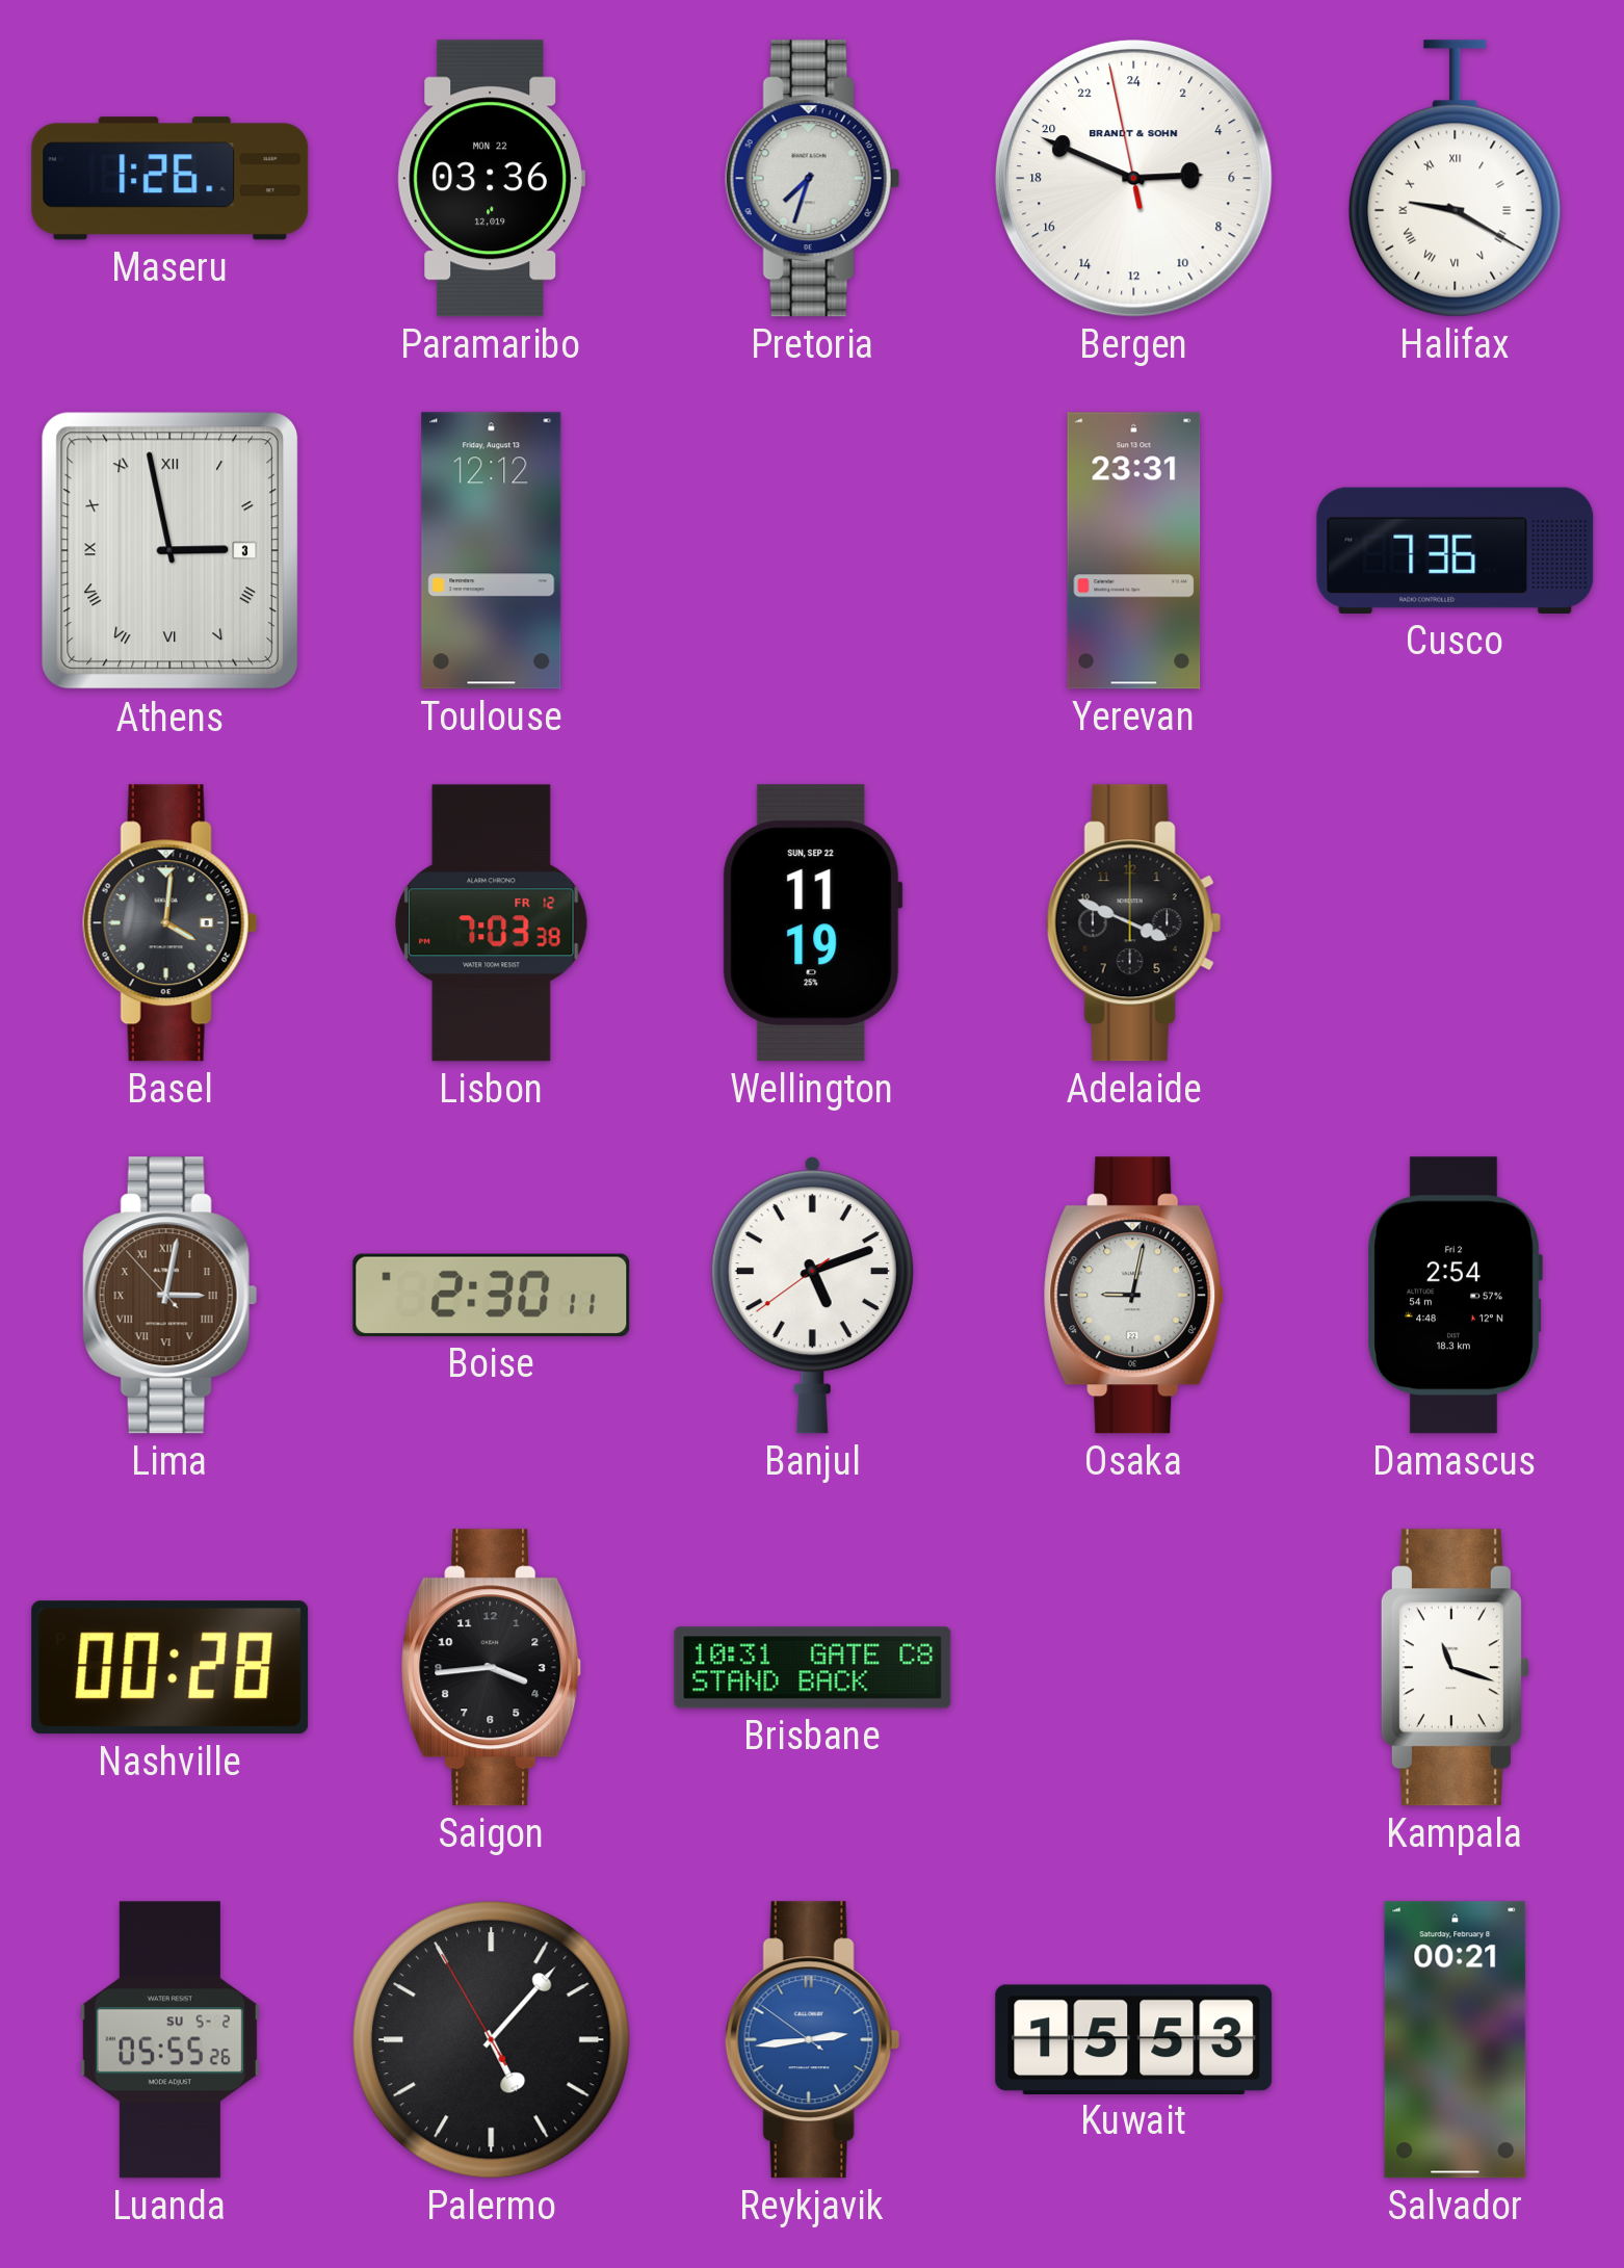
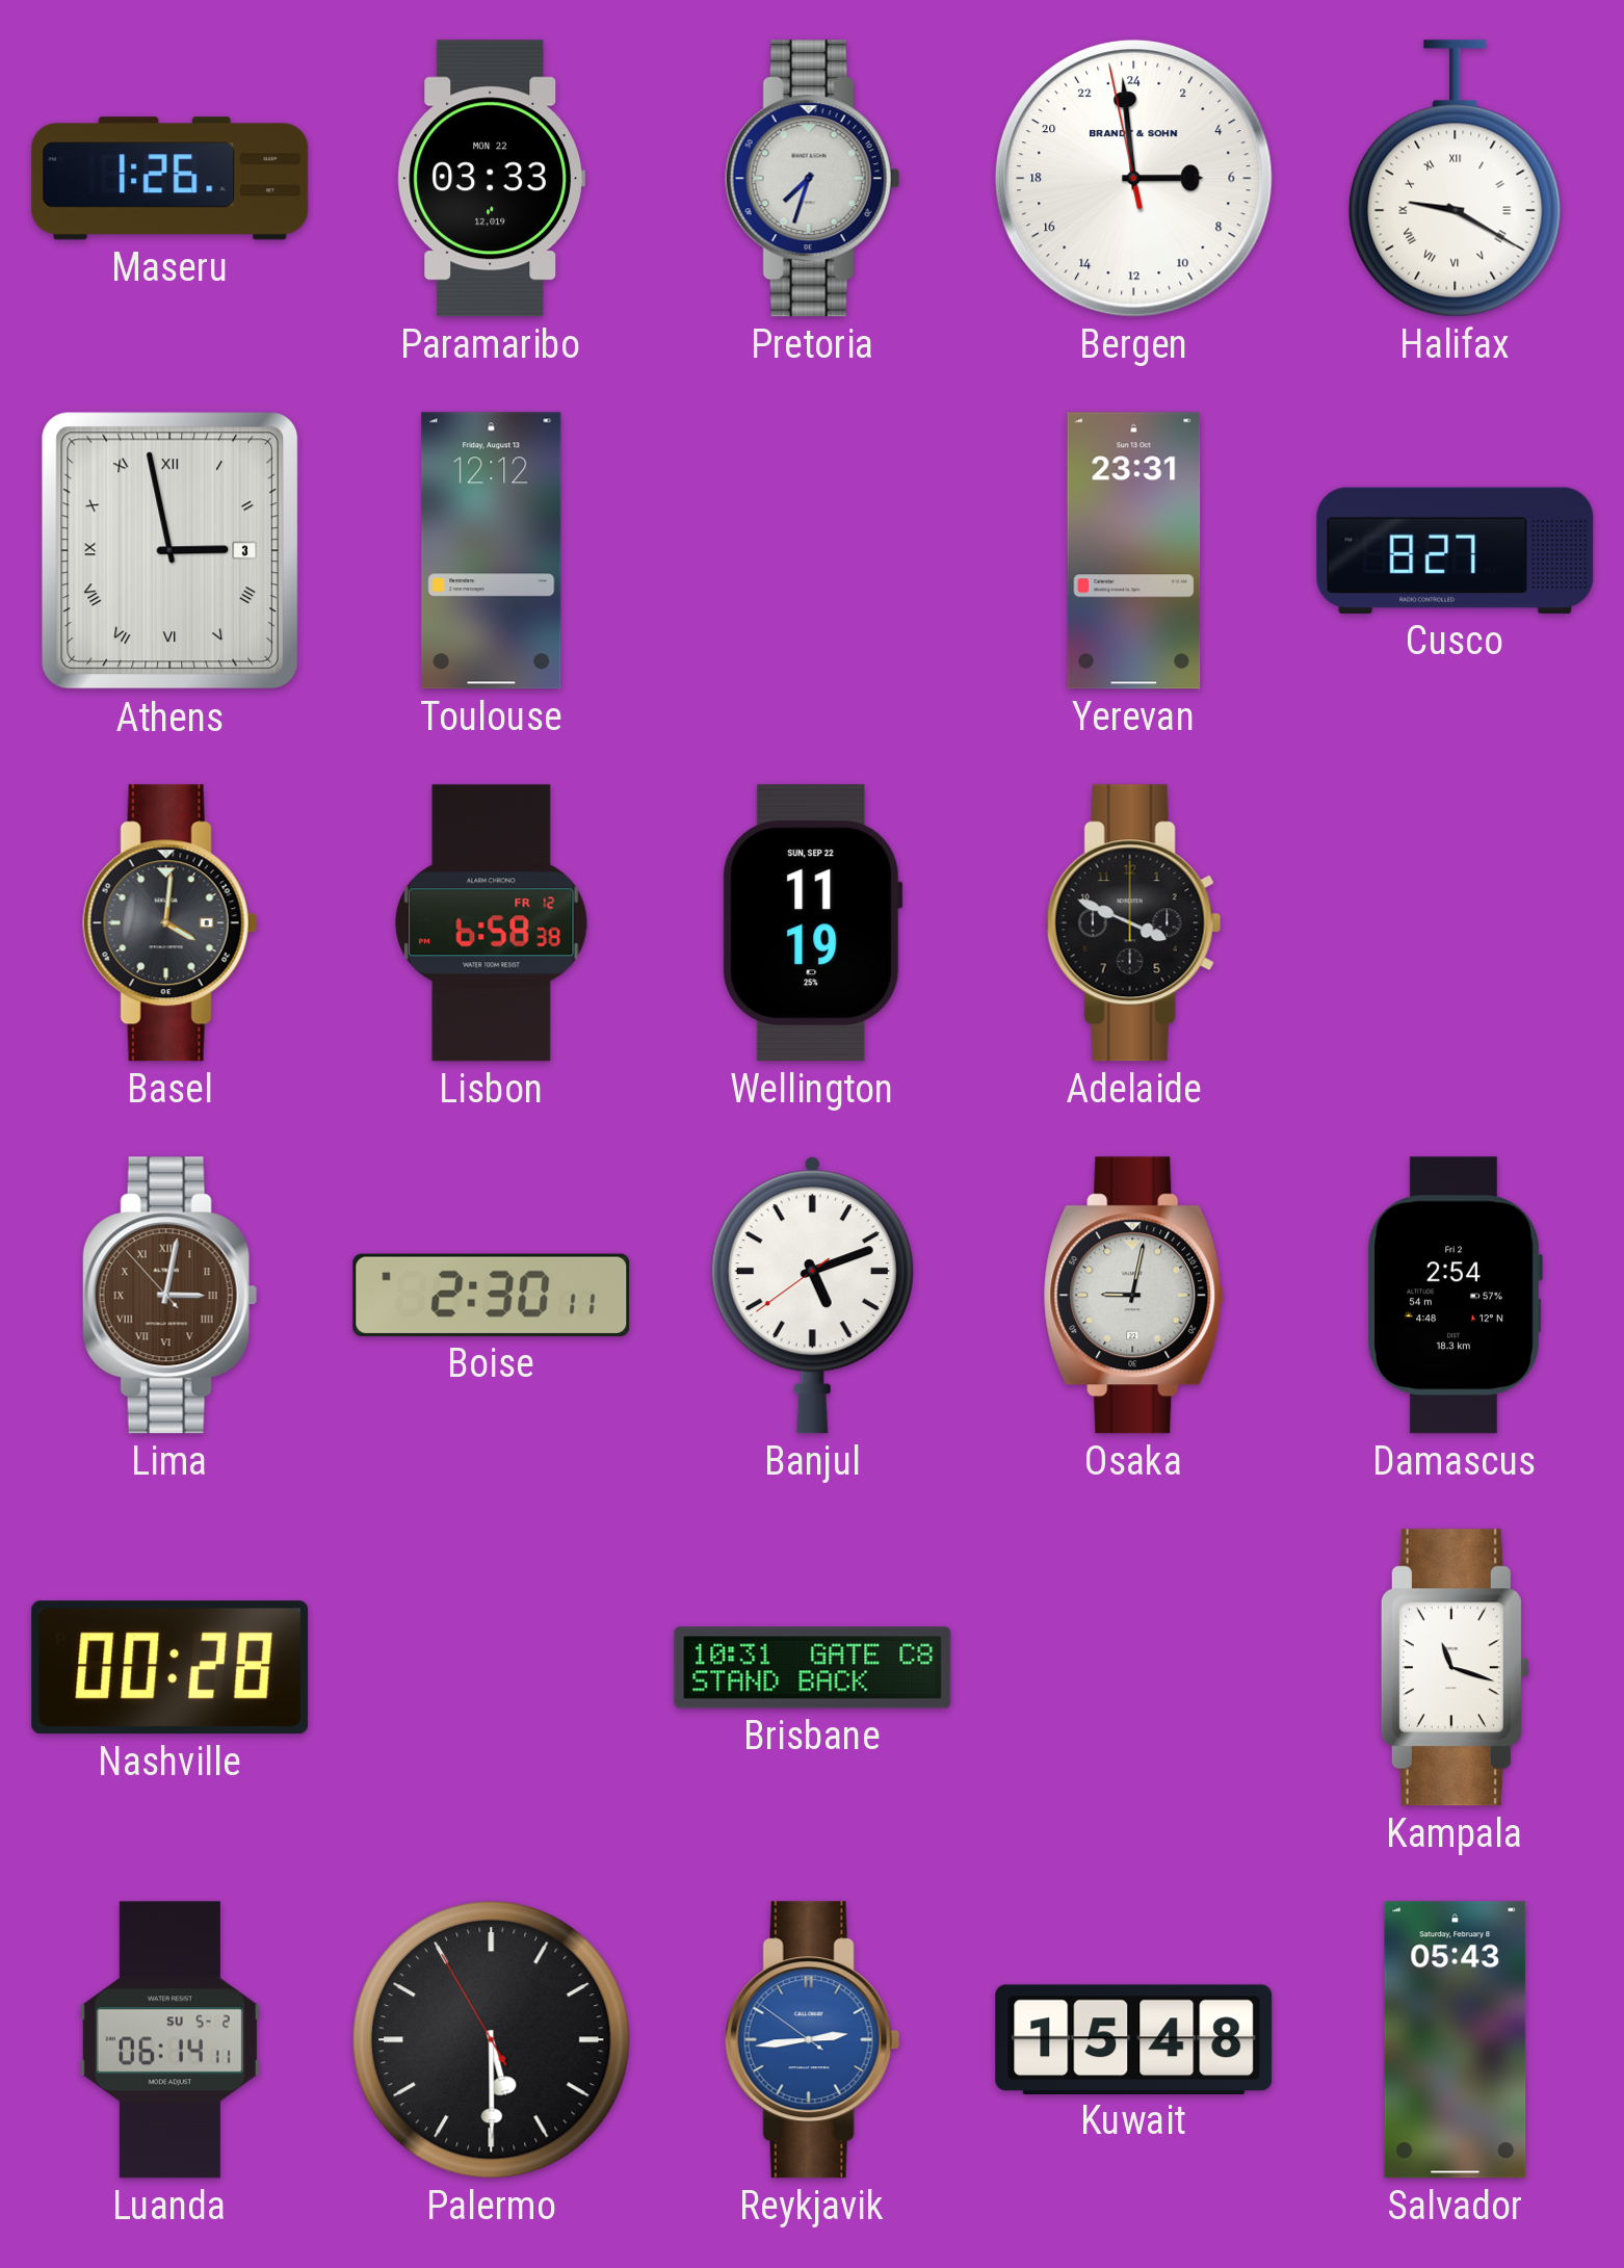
Paramaribo: 03:36 -> 03:33 (491, 179)
Bergen: 5:48 -> 5:58 (1134, 179)
Cusco: 7:36 -> 8:27 (1456, 550)
Lisbon: 7:03 -> 6:58 (492, 923)
Saigon: 3:44 -> none (492, 1668)
Luanda: 05:55 -> 06:14 (169, 2040)
Palermo: 5:06 -> 5:29 (492, 2040)
Kuwait: 15:53 -> 15:48 (1134, 2039)
Salvador: 00:21 -> 05:43 (1456, 2040)
